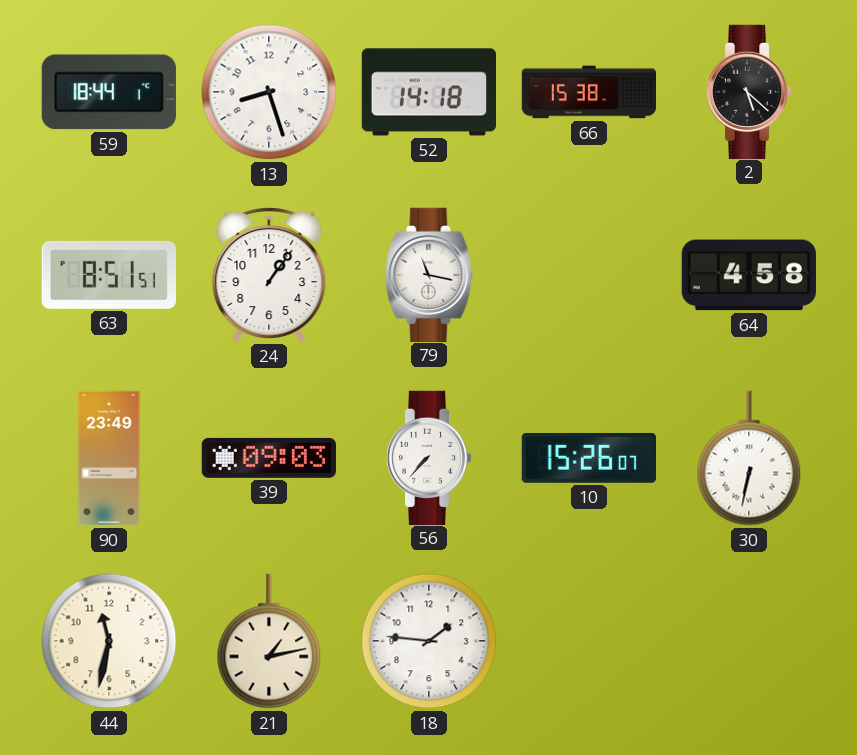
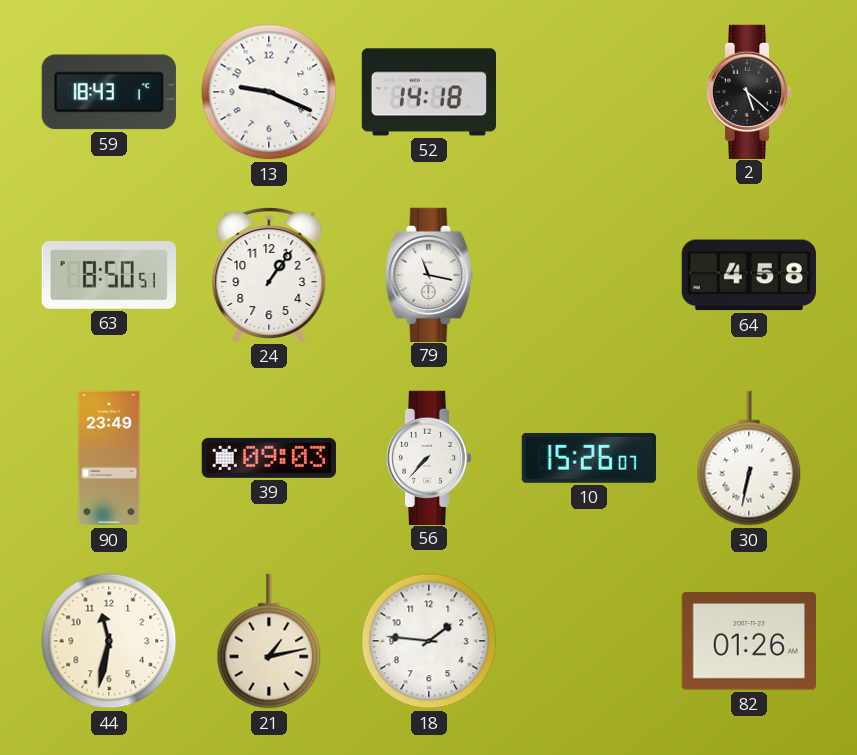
59: 18:44 -> 18:43 (109, 92)
13: 8:27 -> 9:19 (269, 92)
66: 15:38 -> none (589, 92)
63: 8:51 -> 8:50 (109, 275)
82: none -> 01:26 (749, 641)
